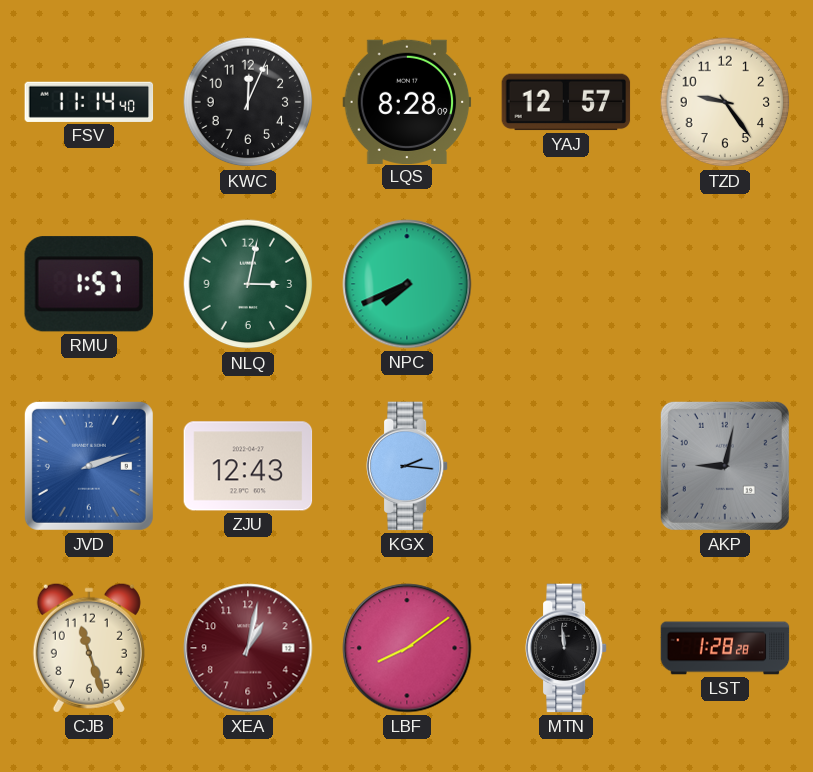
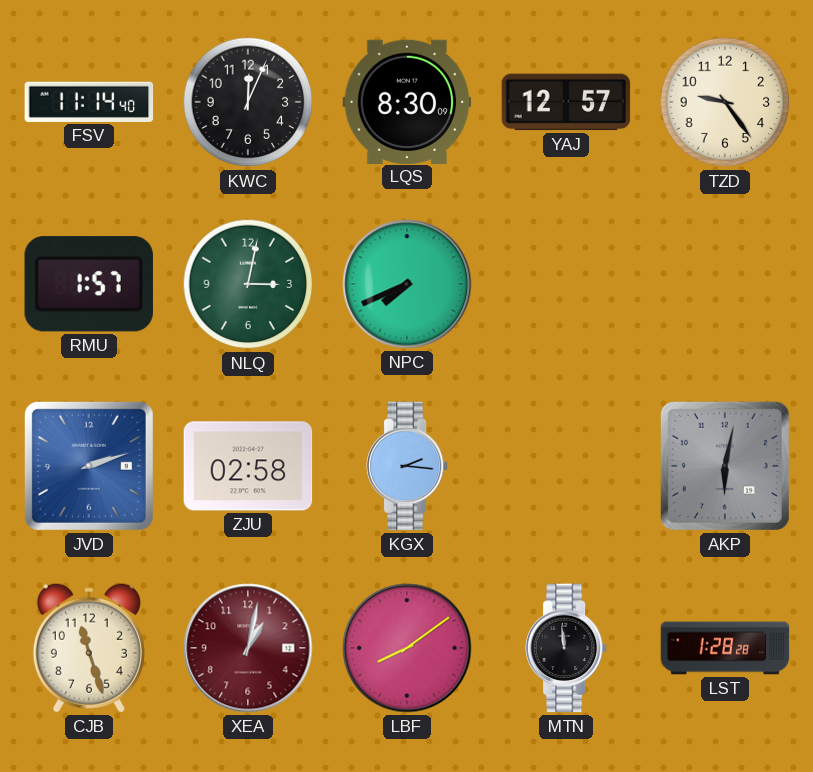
LQS: 8:28 -> 8:30 (407, 101)
ZJU: 12:43 -> 02:58 (248, 466)
AKP: 9:02 -> 6:02 (725, 466)
